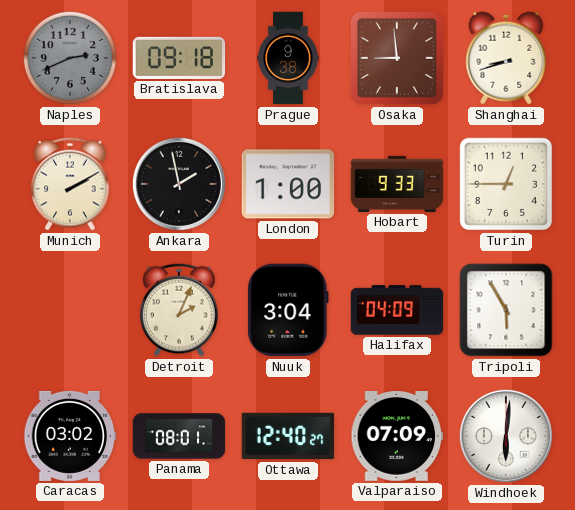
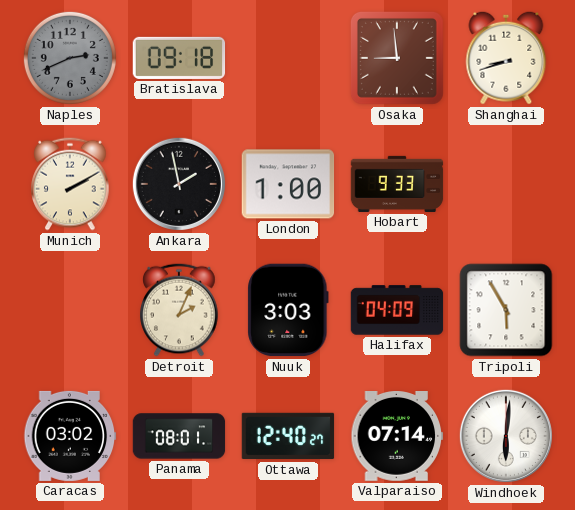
Prague: 9:38 -> none (288, 58)
Turin: 12:45 -> none (506, 184)
Nuuk: 3:04 -> 3:03 (288, 310)
Valparaiso: 07:09 -> 07:14 (397, 437)
